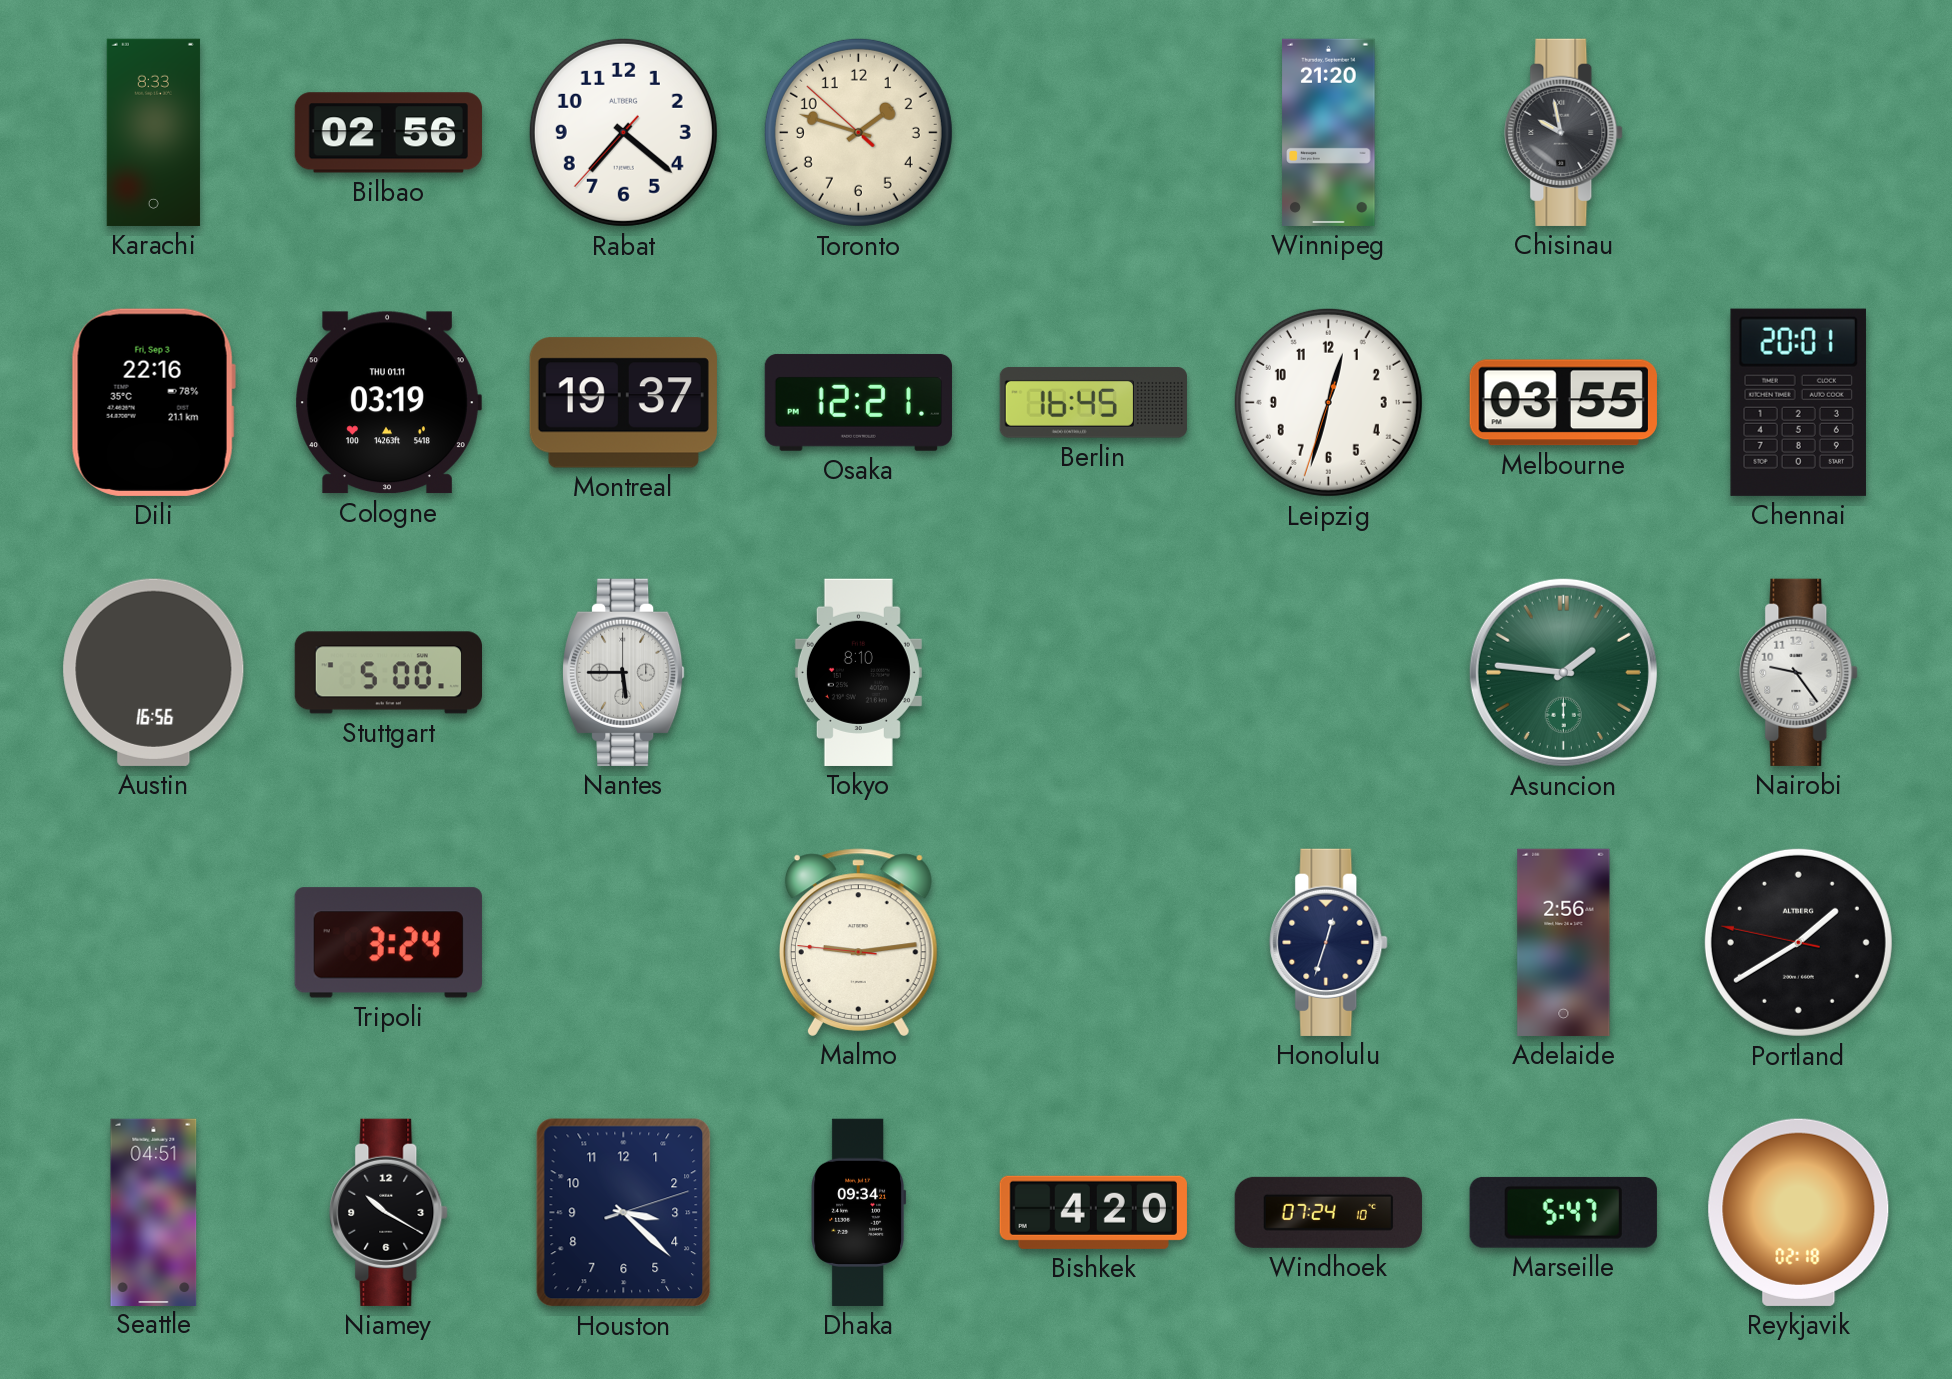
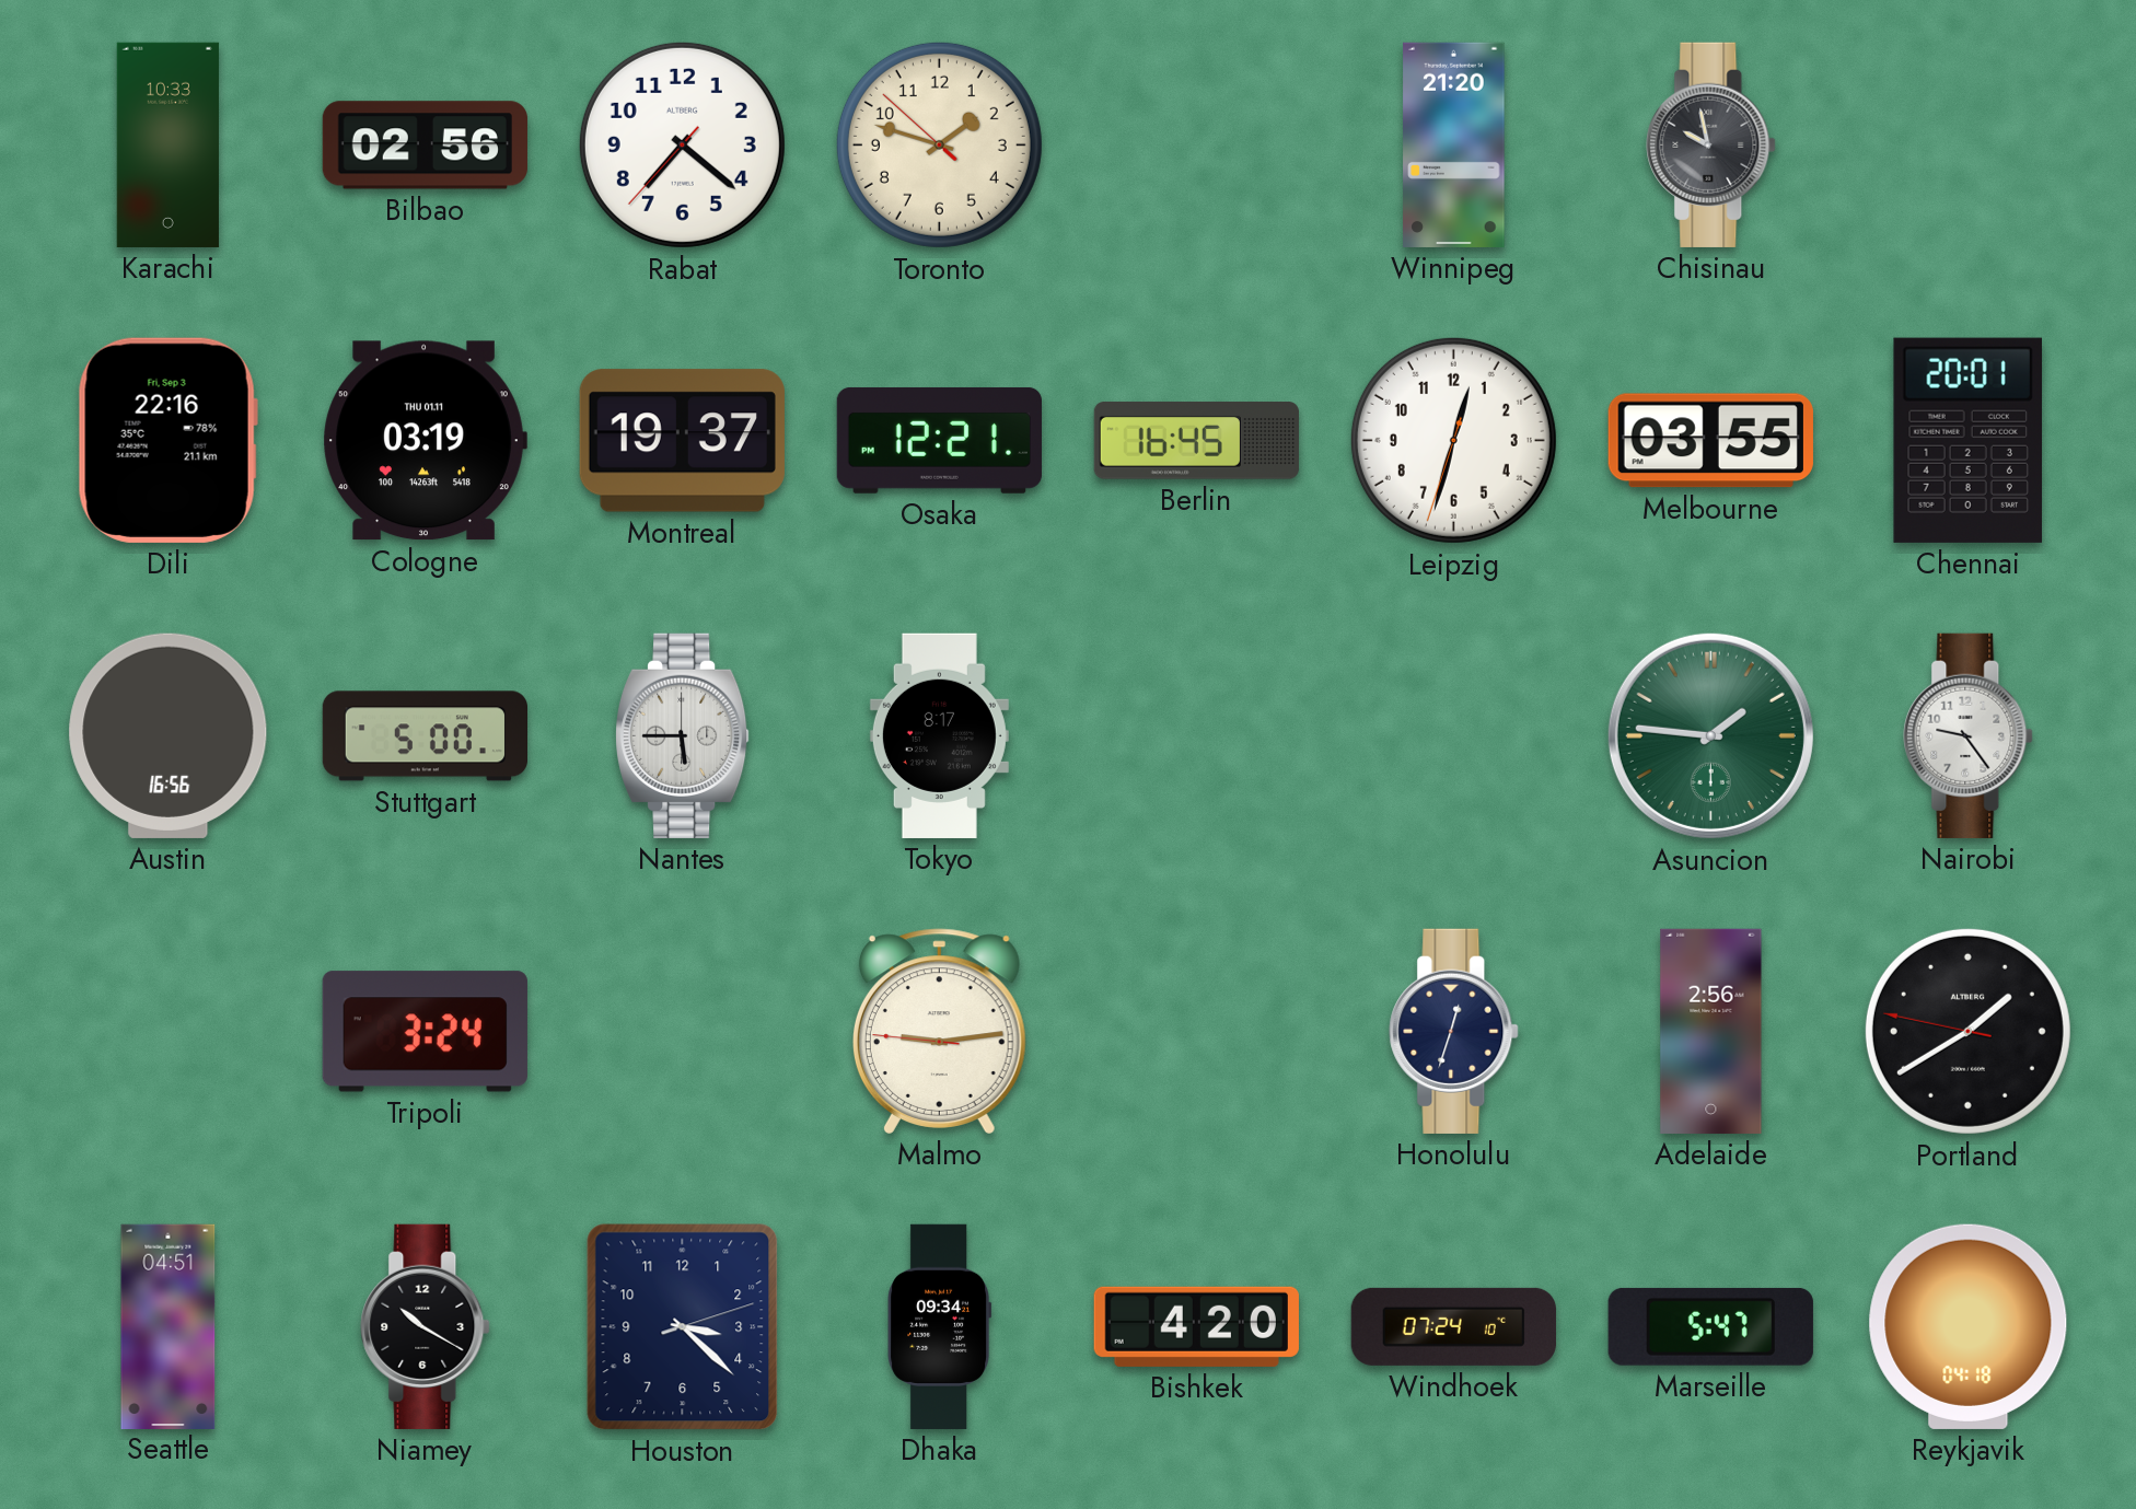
Karachi: 8:33 -> 10:33 (167, 144)
Tokyo: 8:10 -> 8:17 (939, 735)
Reykjavik: 02:18 -> 04:18 (1969, 1326)
